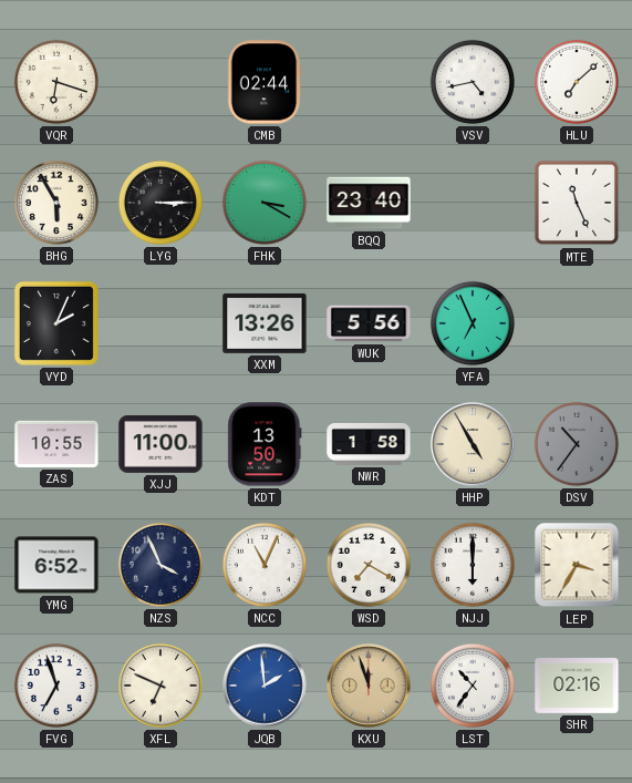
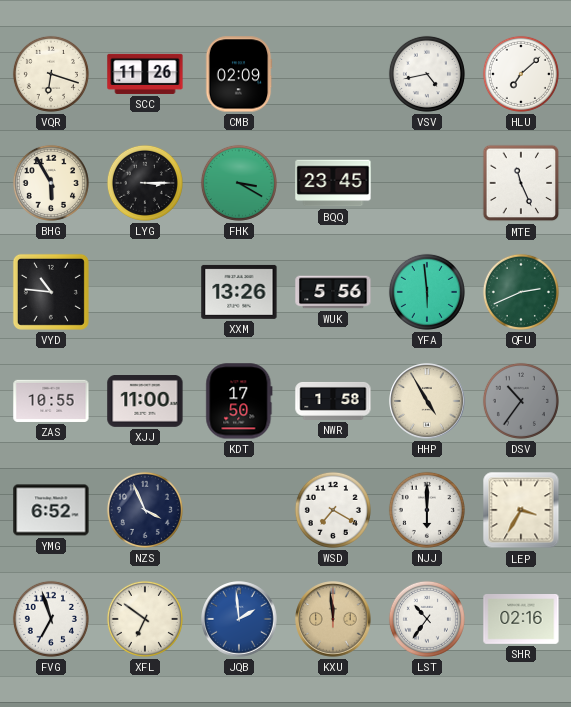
SCC: none -> 11:26 (145, 74)
CMB: 02:44 -> 02:09 (239, 74)
BQQ: 23:40 -> 23:45 (333, 183)
VYD: 2:04 -> 10:46 (51, 292)
YFA: 6:56 -> 5:59 (427, 292)
QFU: none -> 2:41 (521, 292)
KDT: 13:50 -> 17:50 (239, 401)
NCC: 11:04 -> none (265, 565)
XFL: 6:49 -> 6:51 (145, 619)
KXU: 11:57 -> 11:59 (333, 619)
